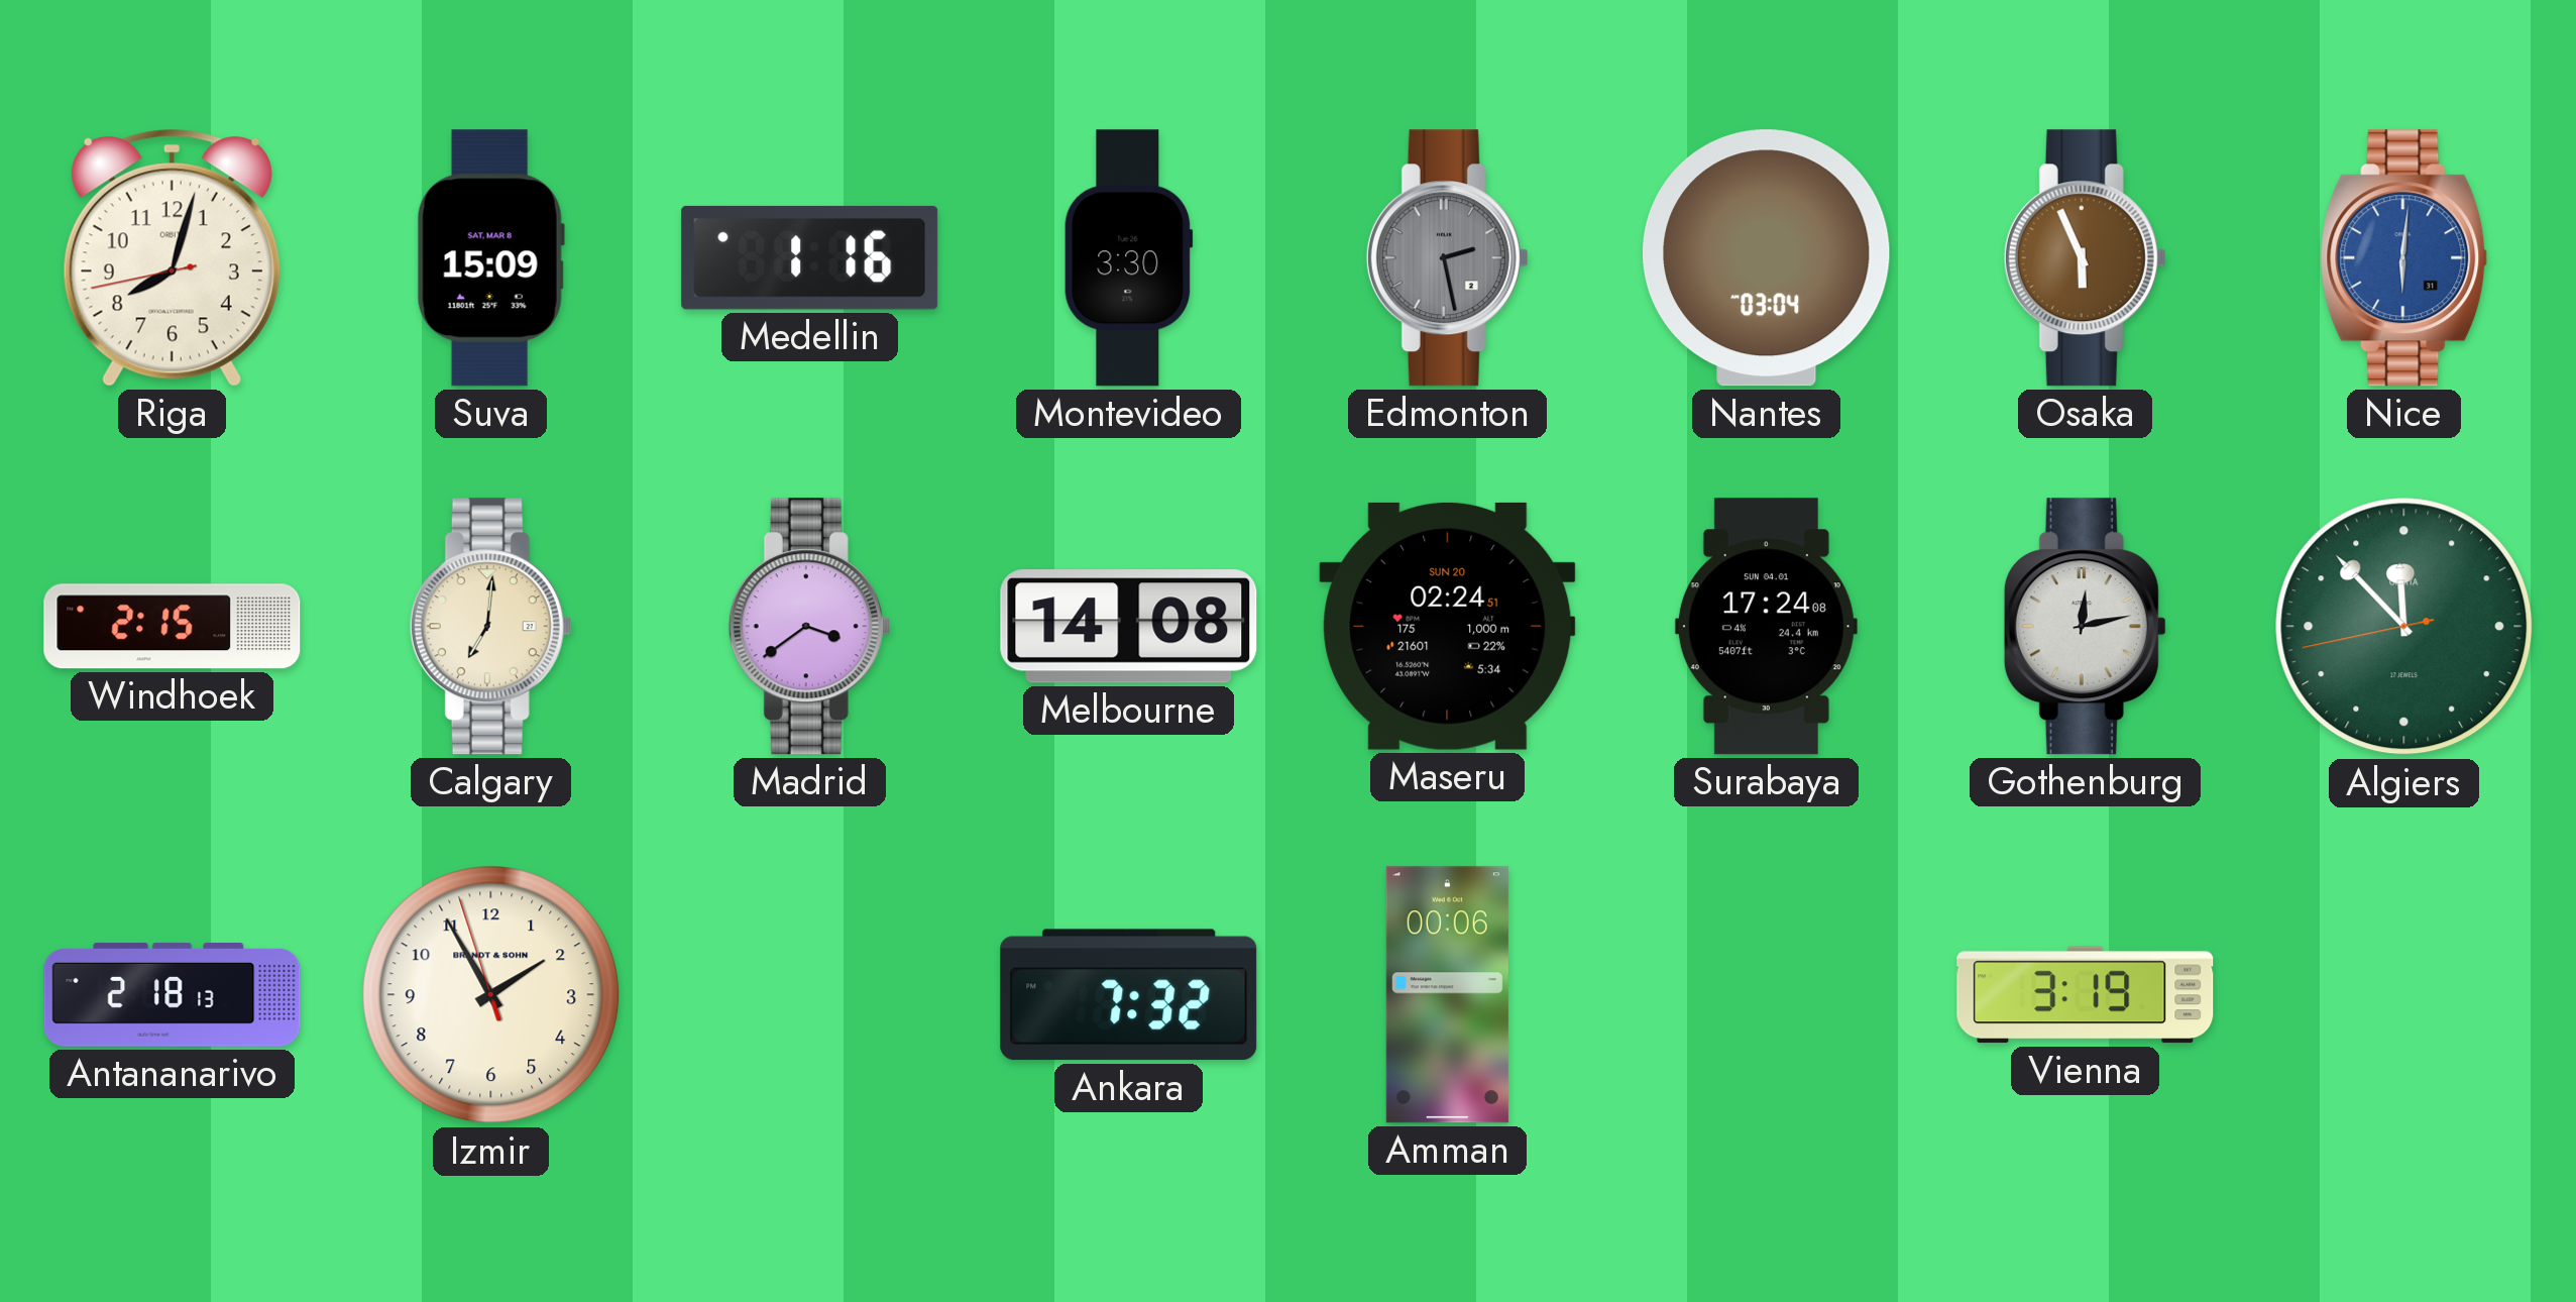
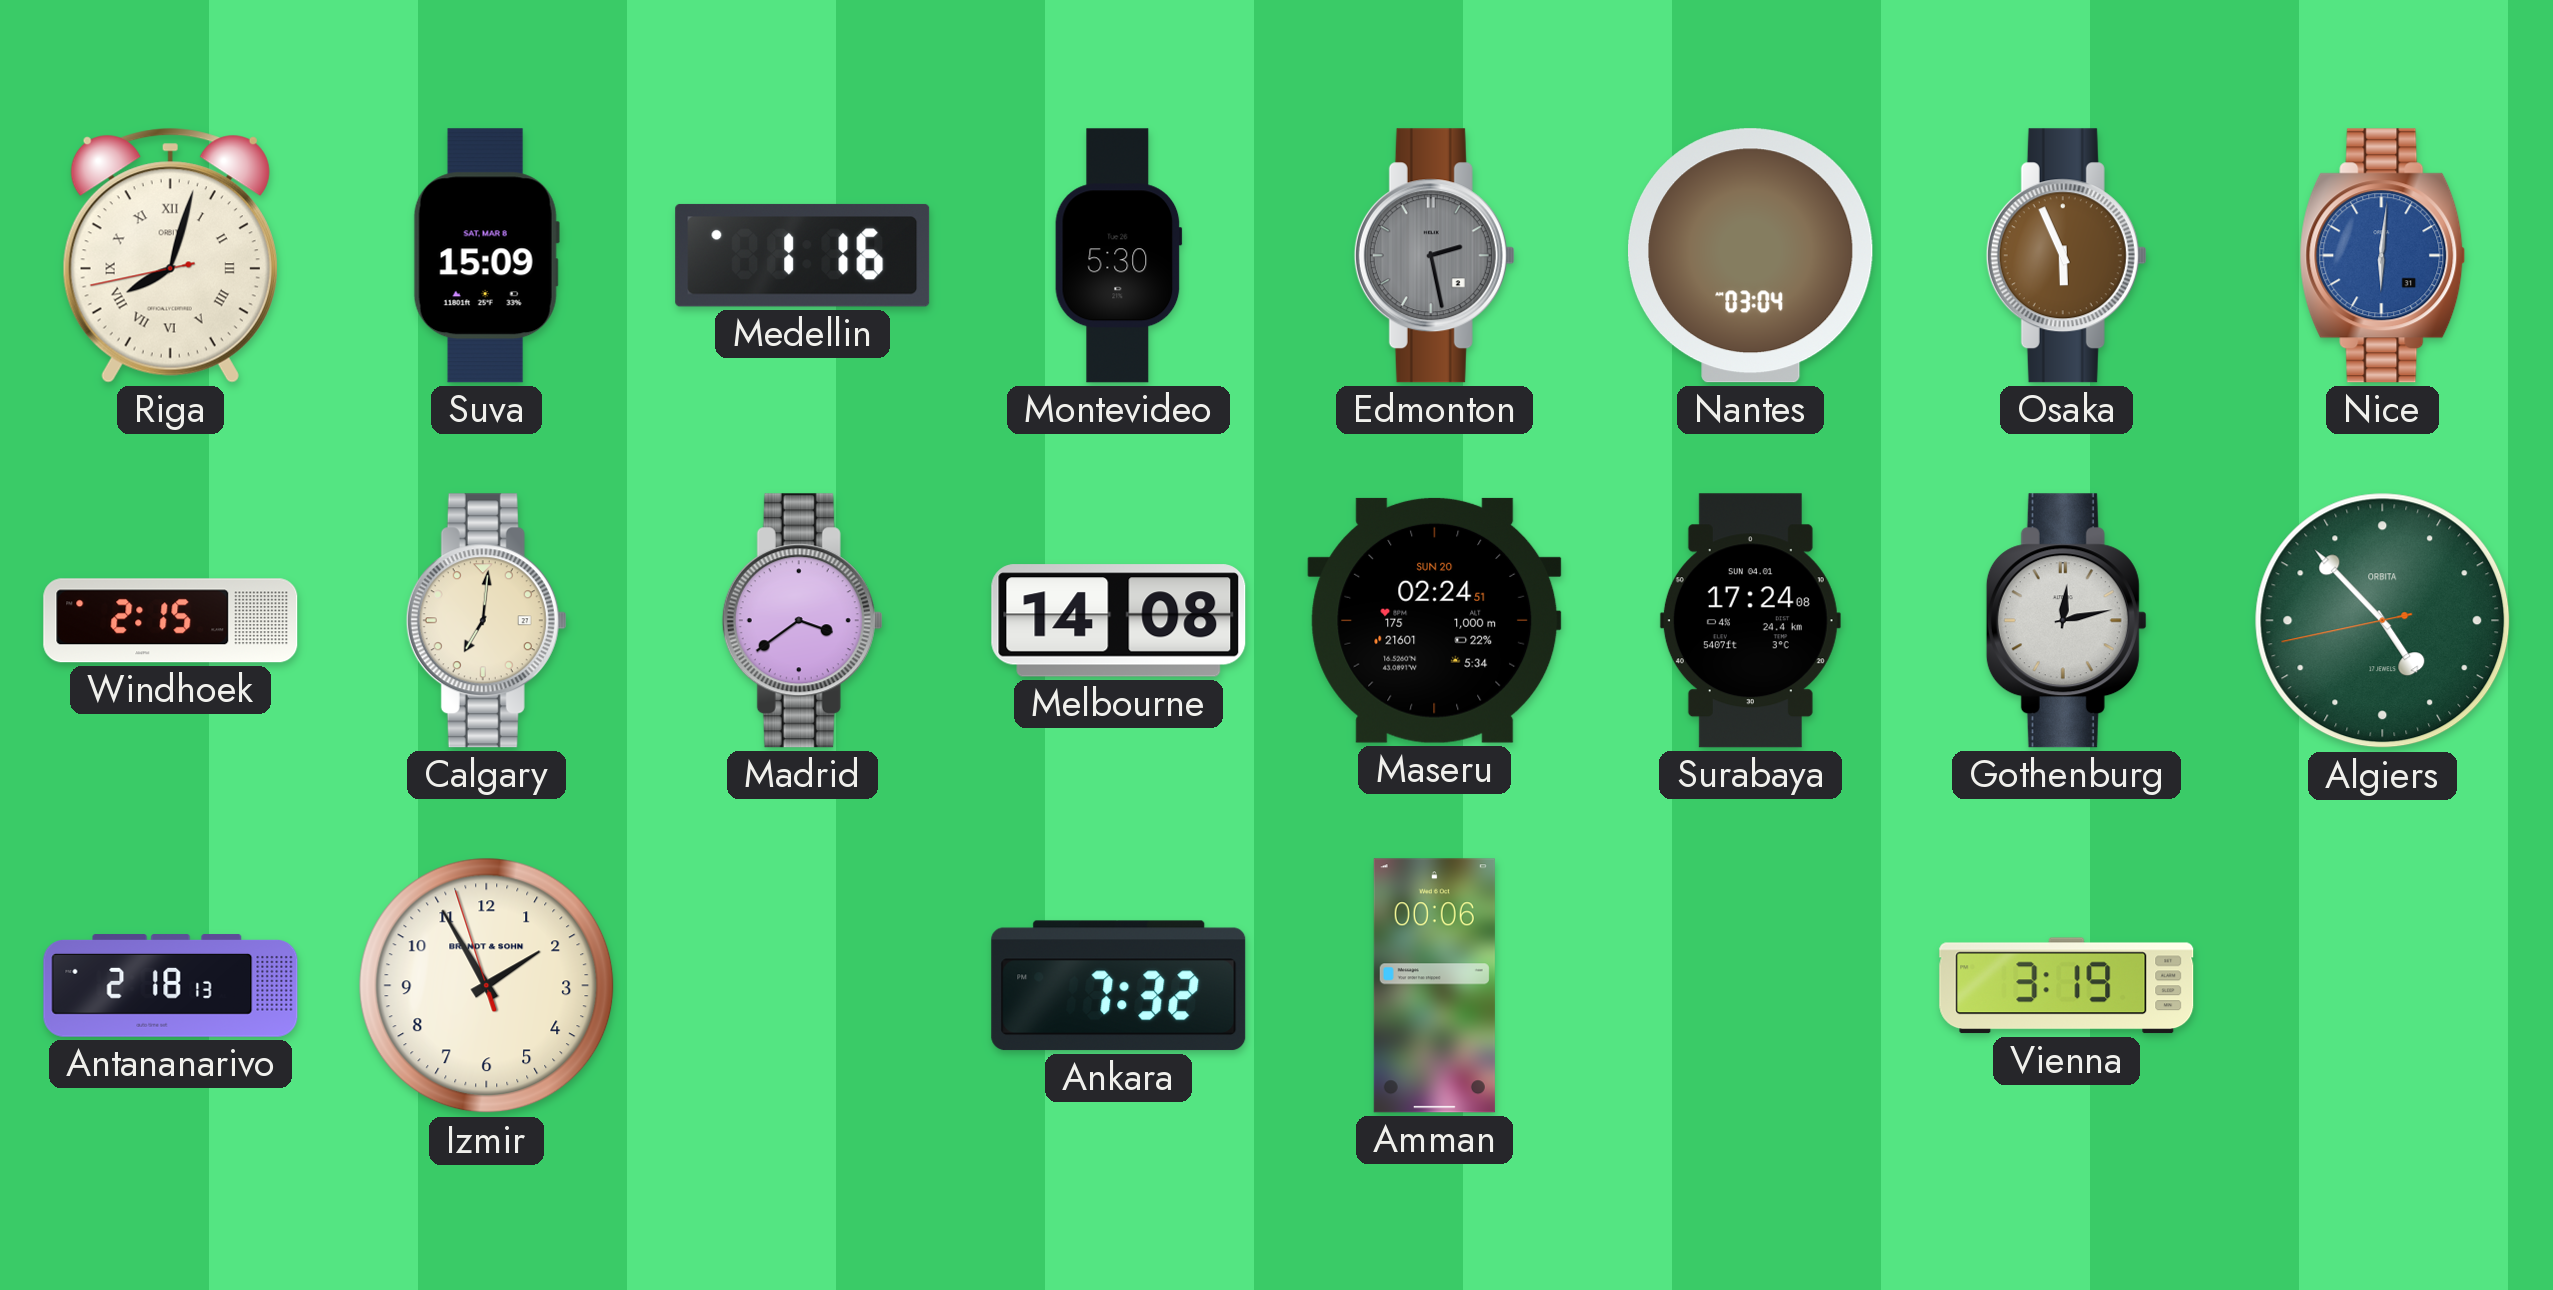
Riga numerals: Arabic -> Roman (170, 256)
Montevideo: 3:30 -> 5:30 (1118, 256)
Algiers: 11:52 -> 4:52 (2383, 621)
